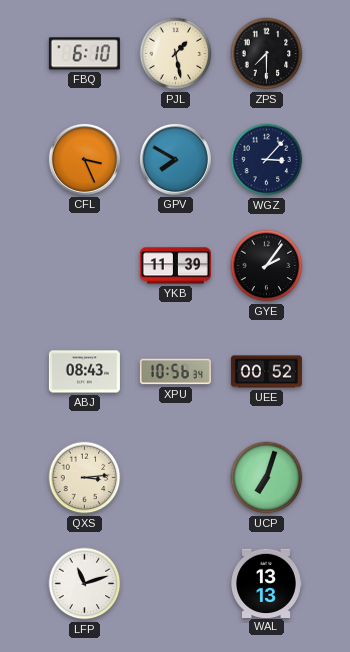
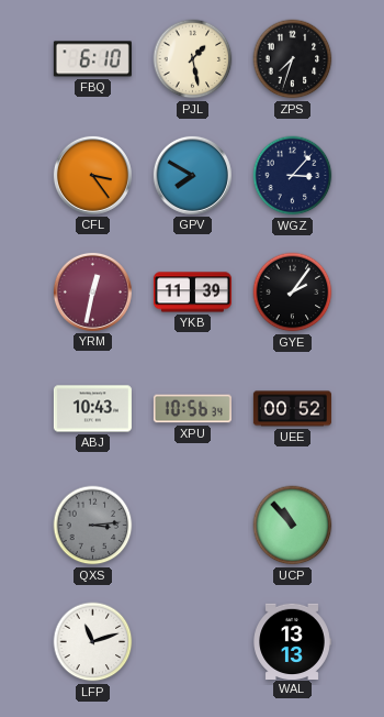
ZPS: 7:30 -> 7:33 (293, 59)
CFL: 3:26 -> 3:24 (92, 175)
YRM: none -> 12:32 (92, 291)
ABJ: 08:43 -> 10:43 (92, 409)
QXS dial: cream -> grey (93, 526)
UCP: 7:03 -> 10:53 (293, 526)
